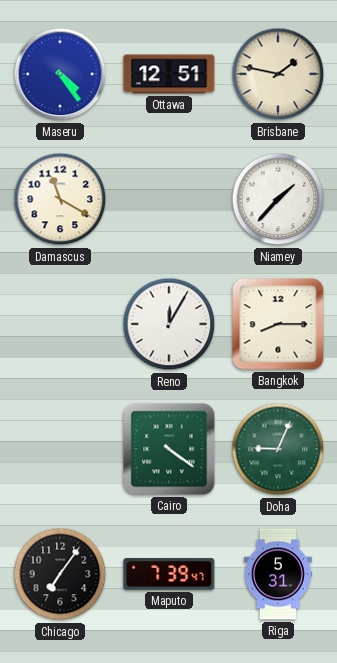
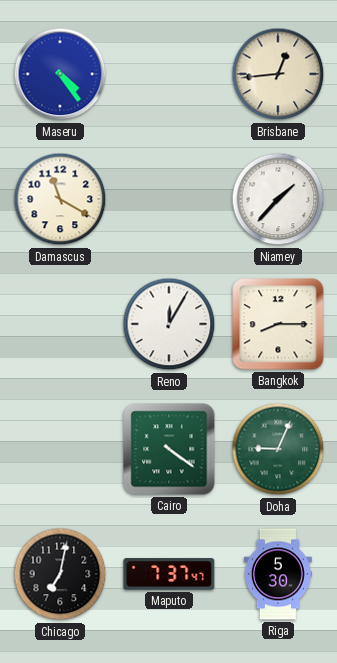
Ottawa: 12:51 -> none (169, 74)
Brisbane: 1:47 -> 12:44 (278, 74)
Chicago: 7:06 -> 7:02 (60, 574)
Maputo: 7:39 -> 7:37 (169, 574)
Riga: 5:31 -> 5:30 (278, 574)
